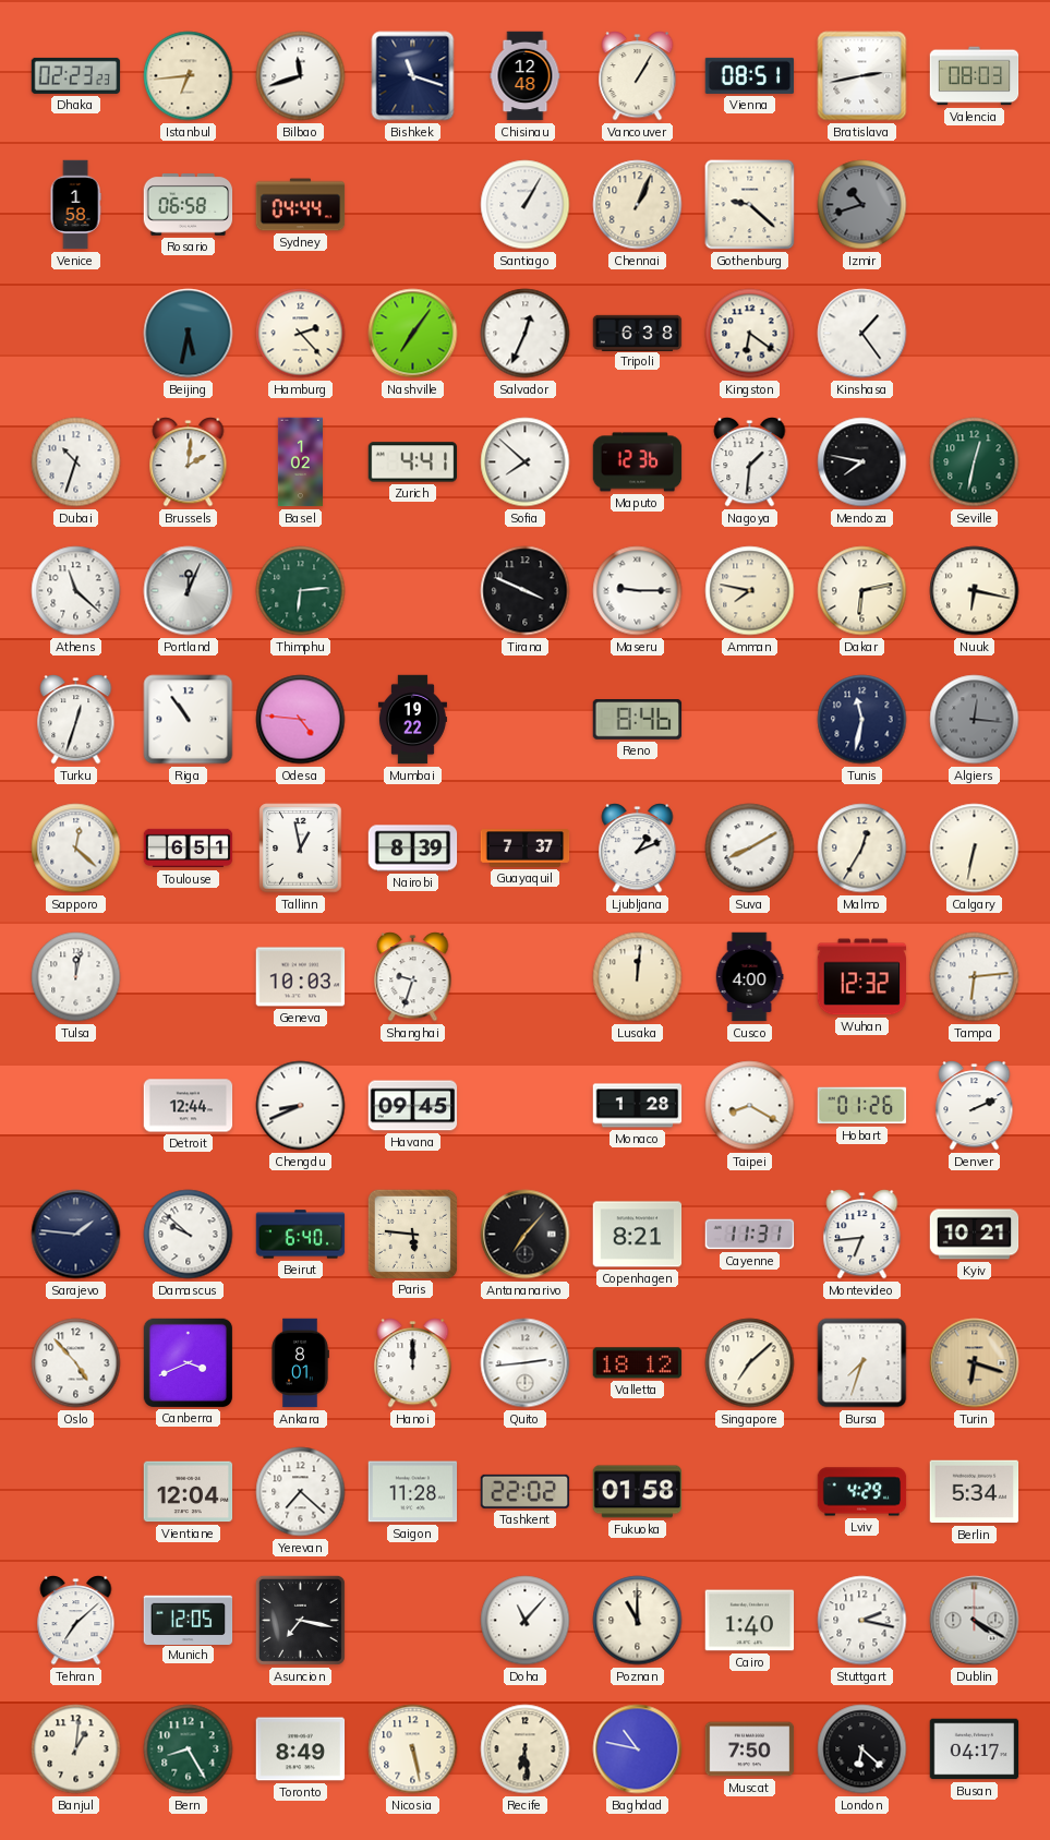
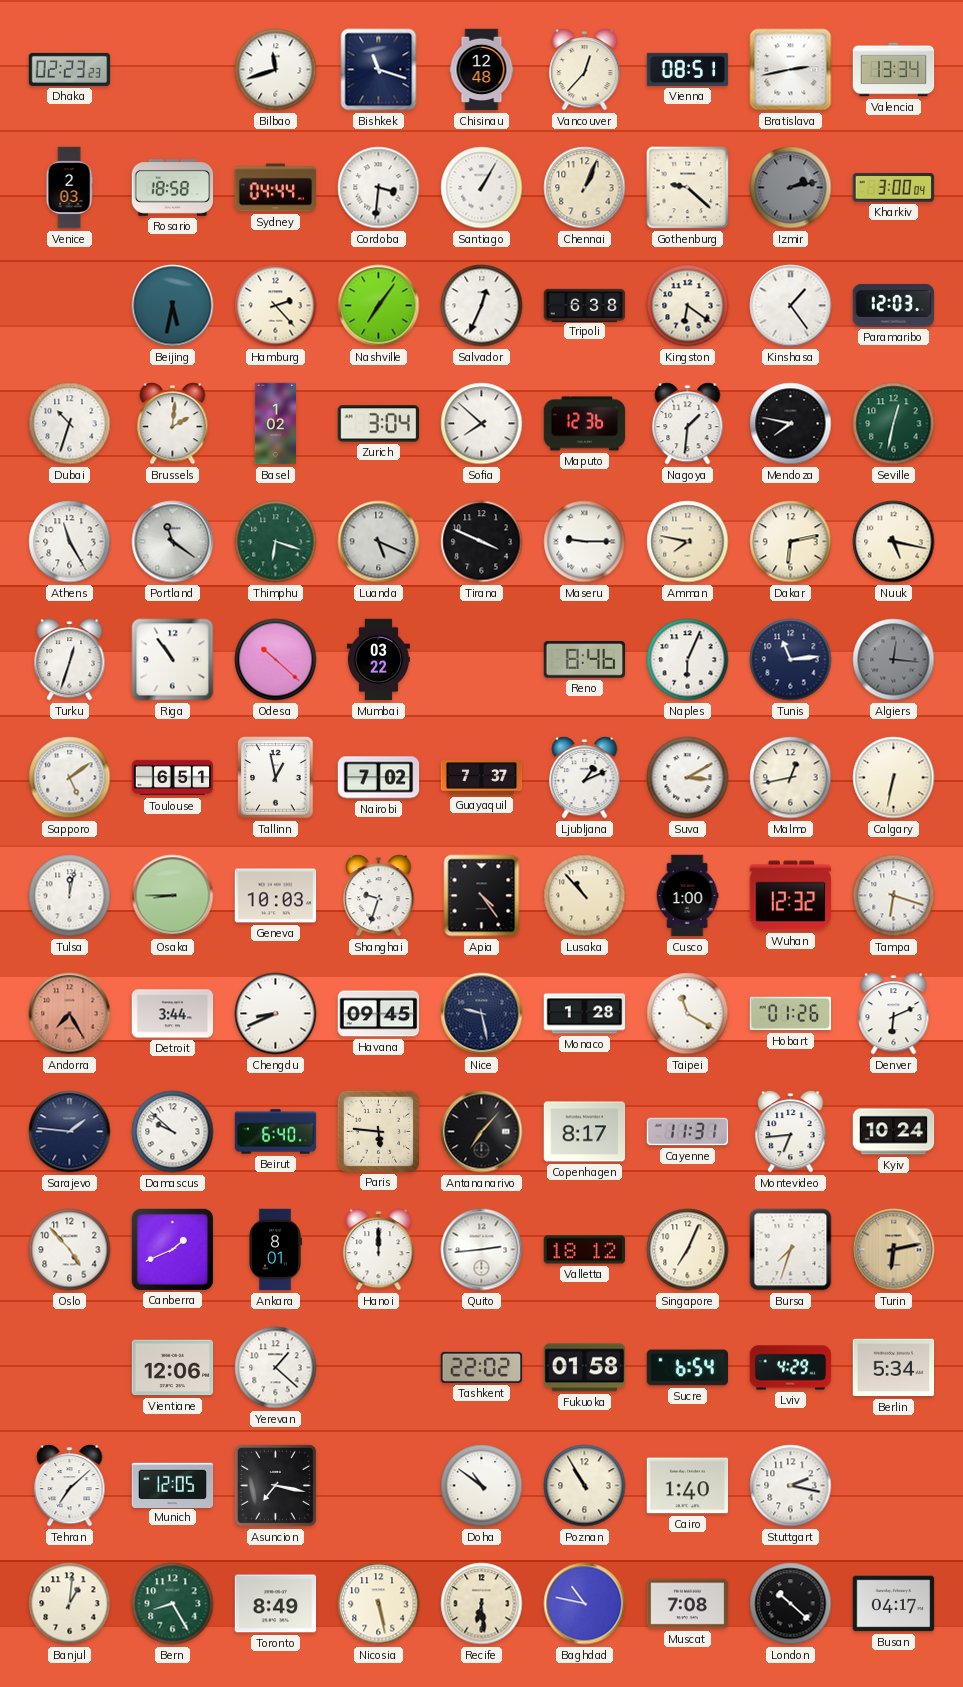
Istanbul: 6:44 -> none (189, 76)
Vancouver: 1:05 -> 12:37 (585, 70)
Valencia: 08:03 -> 13:34 (894, 70)
Venice: 1:58 -> 2:03 (69, 188)
Rosario: 06:58 -> 18:58 (173, 188)
Cordoba: none -> 3:31 (379, 188)
Izmir: 10:42 -> 2:13 (791, 188)
Kharkiv: none -> 3:00 (894, 188)
Paramaribo: none -> 12:03 (894, 305)
Zurich: 4:41 -> 3:04 (379, 424)
Athens: 11:22 -> 11:25 (70, 542)
Portland: 12:04 -> 11:21 (173, 542)
Thimphu: 6:14 -> 6:18 (276, 542)
Luanda: none -> 5:19 (379, 542)
Nuuk: 6:17 -> 5:17 (894, 542)
Odesa: 4:46 -> 10:22 (276, 660)
Mumbai: 19:22 -> 03:22 (378, 660)
Naples: none -> 6:04 (688, 660)
Tunis: 11:32 -> 11:14 (791, 660)
Sapporo: 12:22 -> 5:09 (70, 778)
Nairobi: 8:39 -> 7:02 (379, 778)
Suva: 8:10 -> 3:10 (688, 778)
Malmo: 12:35 -> 12:43 (791, 778)
Osaka: none -> 8:45 (173, 896)
Apia: none -> 4:24 (482, 896)
Lusaka: 12:01 -> 10:53 (585, 896)
Cusco: 4:00 -> 1:00 (687, 896)
Tampa: 6:14 -> 6:18 (894, 896)
Andorra: none -> 7:25 (70, 1014)
Detroit: 12:44 -> 3:44 (173, 1014)
Nice: none -> 9:28 (482, 1014)
Taipei: 8:20 -> 11:20 (688, 1014)
Denver: 2:11 -> 6:11 (894, 1014)
Copenhagen: 8:21 -> 8:17 (585, 1132)
Kyiv: 10:21 -> 10:24 (894, 1132)
Canberra: 3:41 -> 1:41 (172, 1249)
Singapore: 7:08 -> 7:04 (688, 1250)
Turin: 6:18 -> 6:13 (894, 1250)
Vientiane: 12:04 -> 12:06 (173, 1368)
Yerevan: 7:22 -> 1:22 (276, 1368)
Saigon: 11:28 -> none (413, 1492)
Sucre: none -> 6:54 (688, 1368)
Doha: 11:07 -> 10:51 (482, 1486)
Poznan: 11:00 -> 10:55 (585, 1486)
Dublin: 4:20 -> none (975, 1621)
Muscat: 7:50 -> 7:08 (688, 1604)
London: 6:22 -> 10:22 (791, 1604)
